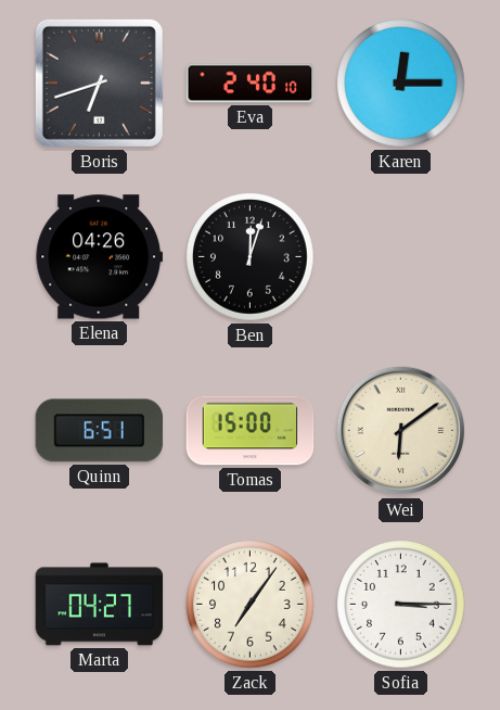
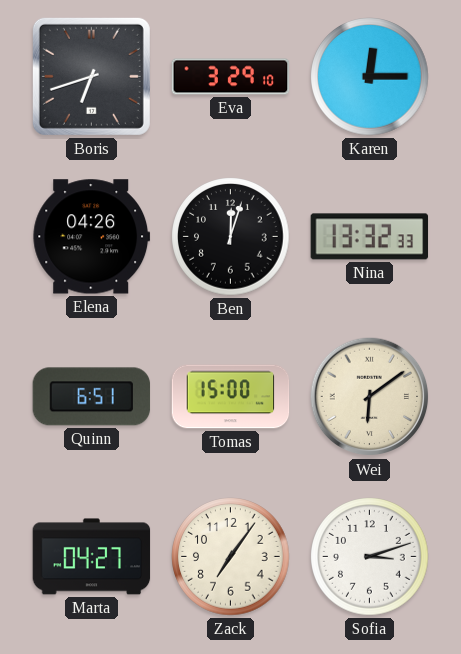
Eva: 2:40 -> 3:29 (231, 77)
Nina: none -> 13:32 (370, 237)
Sofia: 3:15 -> 3:12 (370, 557)
